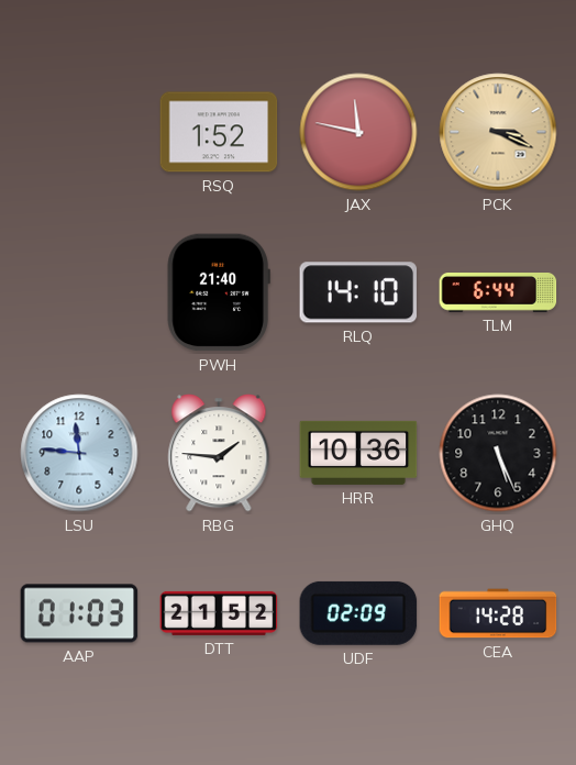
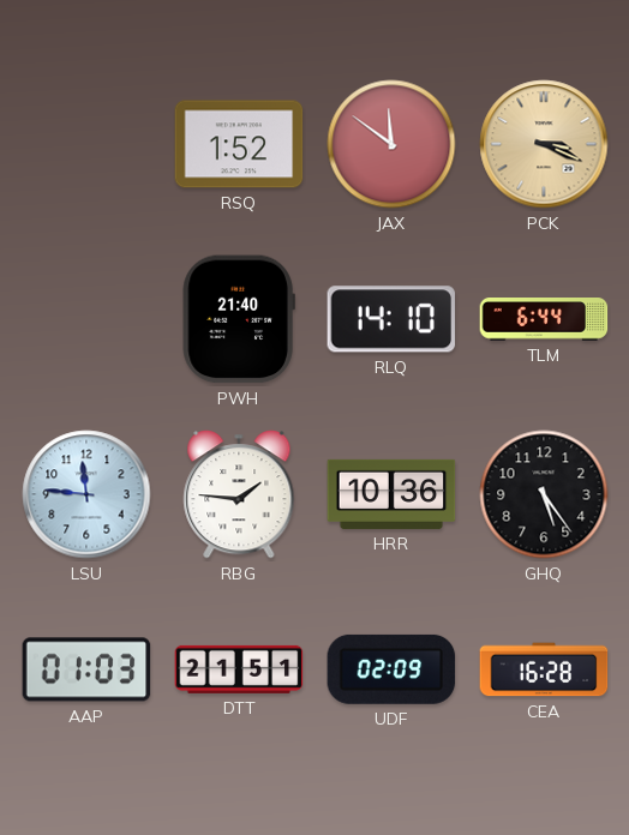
JAX: 11:47 -> 11:51 (391, 144)
GHQ: 5:26 -> 5:24 (544, 494)
DTT: 21:52 -> 21:51 (239, 669)
CEA: 14:28 -> 16:28 (544, 669)
